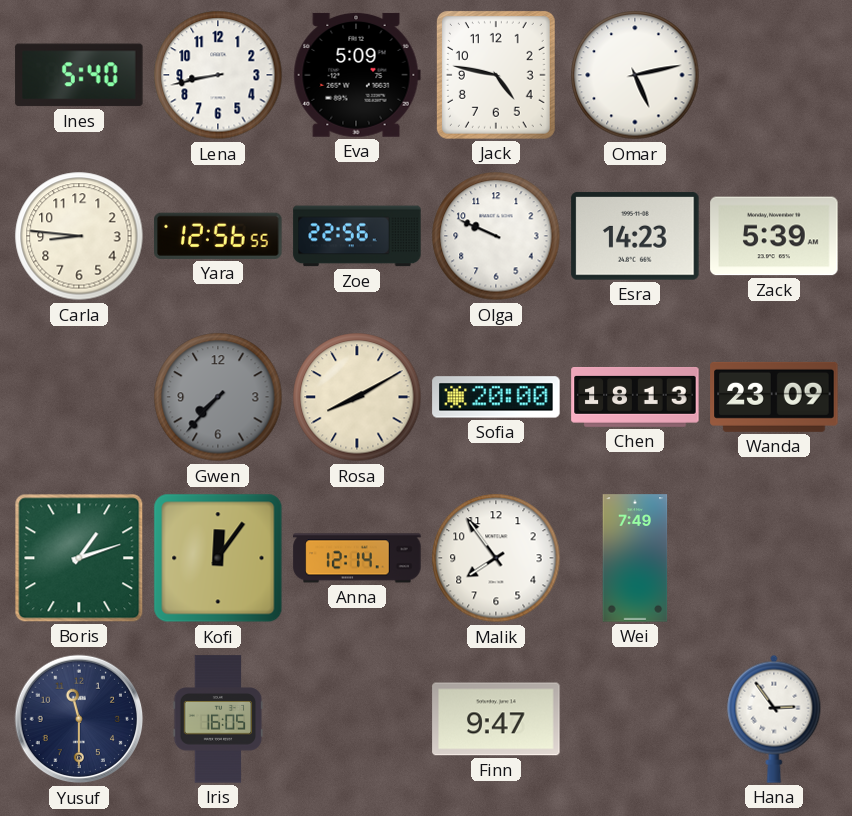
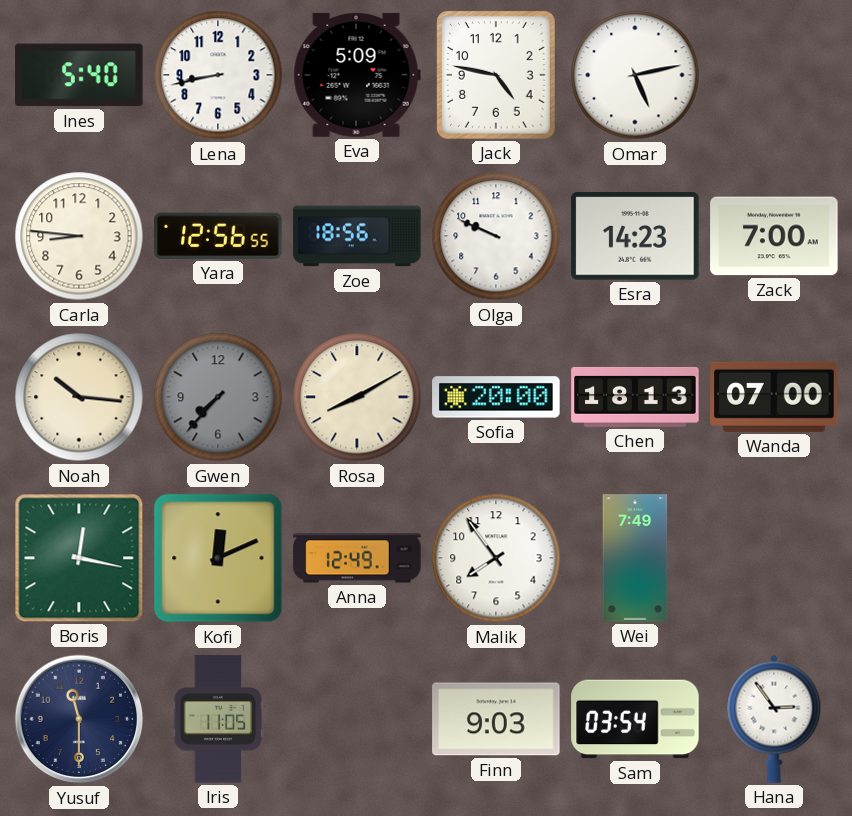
Zoe: 22:56 -> 18:56 (357, 236)
Zack: 5:39 -> 7:00 (774, 236)
Noah: none -> 10:16 (79, 397)
Wanda: 23:09 -> 07:00 (774, 397)
Boris: 1:12 -> 12:17 (79, 558)
Kofi: 12:06 -> 12:11 (218, 558)
Anna: 12:14 -> 12:49 (357, 558)
Iris: 16:05 -> 11:05 (218, 719)
Finn: 9:47 -> 9:03 (496, 719)
Sam: none -> 03:54 (635, 719)
